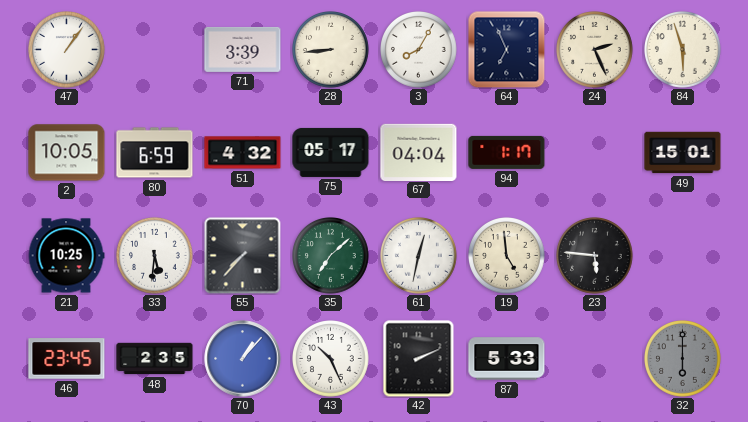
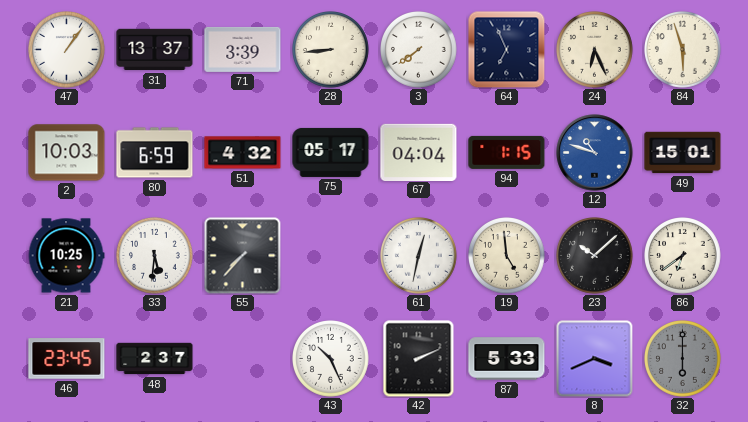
31: none -> 13:37 (155, 50)
3: 8:05 -> 7:39 (419, 50)
24: 2:26 -> 6:26 (595, 50)
2: 10:05 -> 10:03 (67, 153)
94: 1:17 -> 1:15 (507, 152)
12: none -> 10:48 (595, 153)
35: 7:08 -> none (331, 256)
23: 5:46 -> 10:08 (595, 256)
86: none -> 6:39 (683, 256)
48: 2:35 -> 2:37 (155, 359)
70: 1:07 -> none (243, 359)
8: none -> 3:41 (595, 359)
